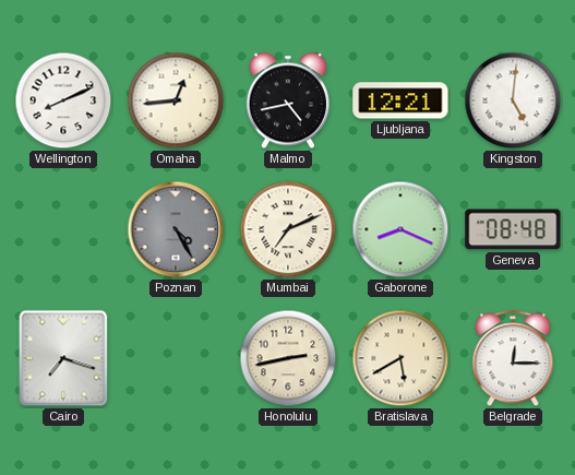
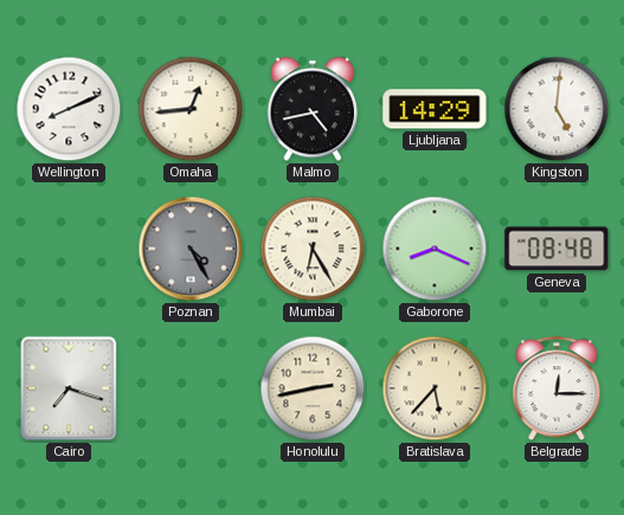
Ljubljana: 12:21 -> 14:29 (435, 109)
Mumbai: 7:11 -> 6:25 (313, 249)
Bratislava: 5:40 -> 5:37 (435, 388)
